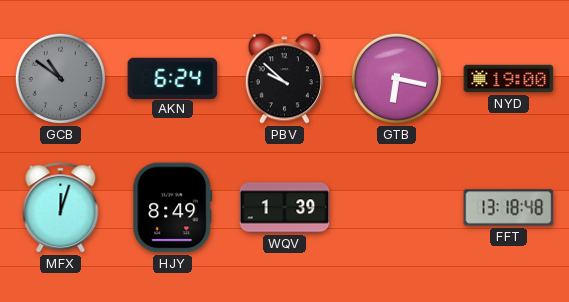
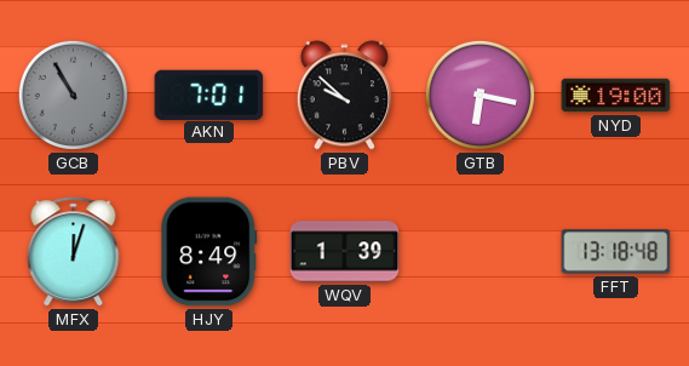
GCB: 10:51 -> 10:55 (73, 95)
AKN: 6:24 -> 7:01 (209, 95)
